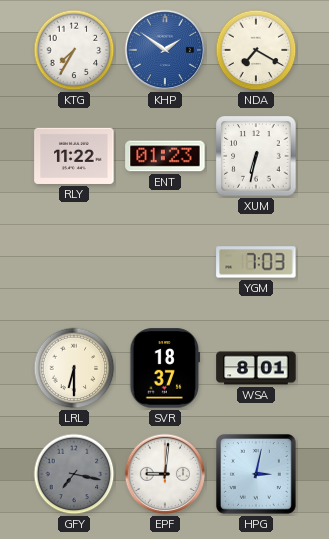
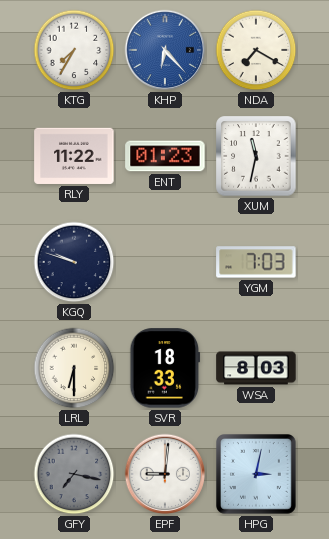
KHP: 1:51 -> 6:23 (165, 50)
XUM: 6:32 -> 11:32 (256, 156)
KGQ: none -> 9:48 (74, 262)
SVR: 18:37 -> 18:33 (165, 368)
WSA: 8:01 -> 8:03 (256, 368)
